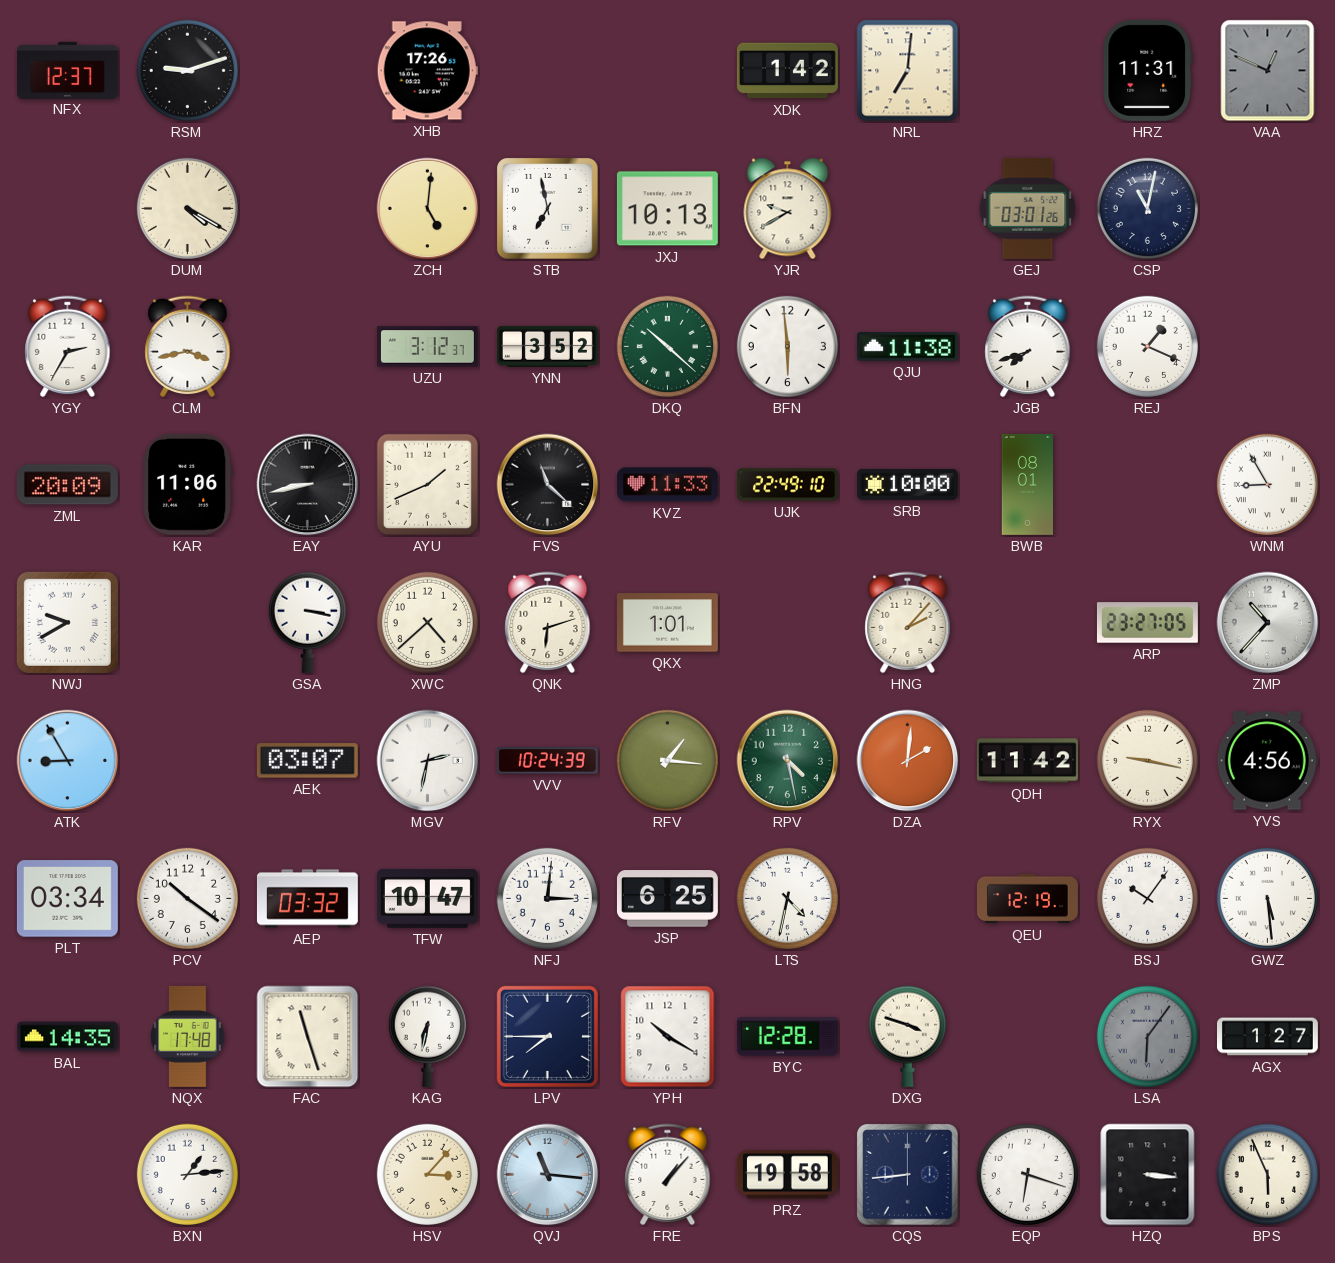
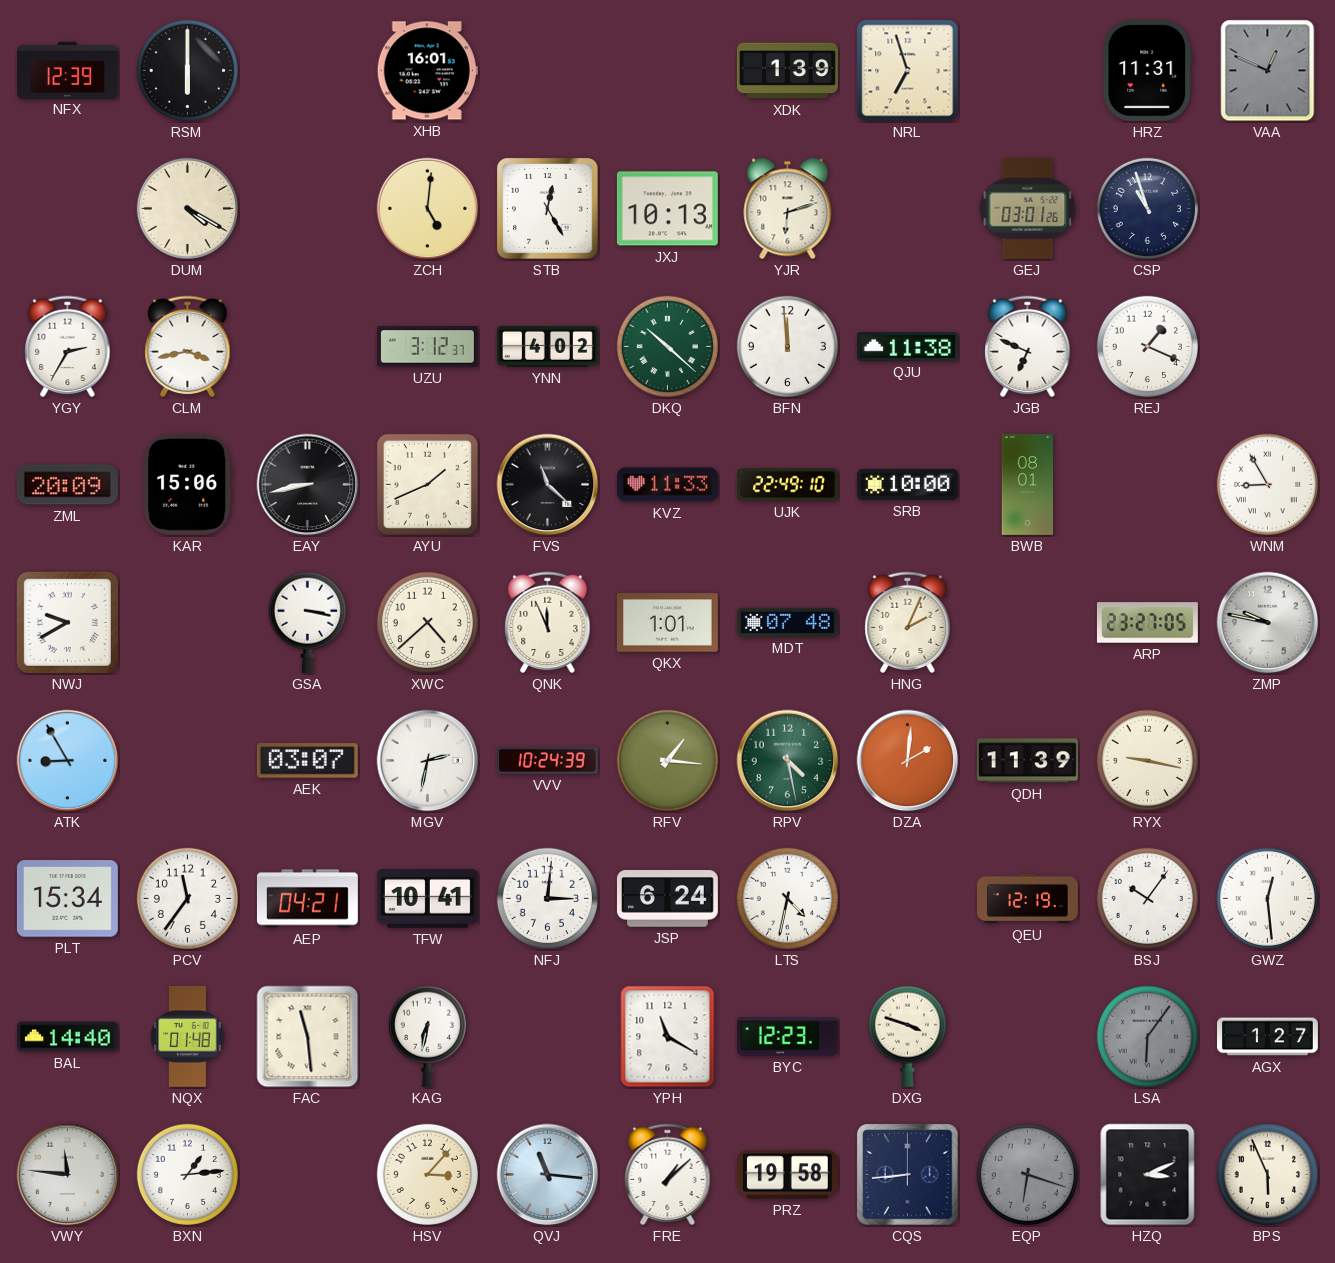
NFX: 12:37 -> 12:39 (67, 70)
RSM: 9:12 -> 6:00 (187, 70)
XHB: 17:26 -> 16:01 (427, 71)
XDK: 1:42 -> 1:39 (787, 71)
NRL: 7:01 -> 6:57 (908, 71)
STB: 6:58 -> 12:25 (548, 209)
YJR: 9:40 -> 6:12 (788, 209)
CSP: 11:02 -> 10:57 (1147, 208)
YNN: 3:52 -> 4:02 (547, 346)
BFN: 5:59 -> 11:59 (787, 346)
JGB: 7:42 -> 6:49 (1028, 347)
KAR: 11:06 -> 15:06 (188, 484)
QNK: 6:12 -> 11:56 (548, 623)
MDT: none -> 07:48 (787, 622)
HNG: 2:07 -> 2:04 (908, 623)
ZMP: 10:37 -> 9:47 (1268, 623)
QDH: 11:42 -> 11:39 (1027, 761)
YVS: 4:56 -> none (1267, 761)
PLT: 03:34 -> 15:34 (67, 899)
PCV: 10:21 -> 11:36 (187, 898)
AEP: 03:32 -> 04:21 (307, 899)
TFW: 10:47 -> 10:41 (427, 898)
JSP: 6:25 -> 6:24 (667, 899)
GWZ: 5:29 -> 12:29 (1267, 898)
BAL: 14:35 -> 14:40 (67, 1037)
NQX: 17:48 -> 01:48 (188, 1036)
FAC: 11:27 -> 11:29 (308, 1037)
LPV: 7:45 -> none (547, 1036)
YPH: 10:20 -> 11:20 (668, 1037)
BYC: 12:28 -> 12:23 (787, 1037)
VWY: none -> 11:46 (68, 1175)
FRE: 1:07 -> 1:08 (668, 1175)
EQP dial: white -> grey (1027, 1174)
HZQ: 3:16 -> 3:11 (1148, 1175)
